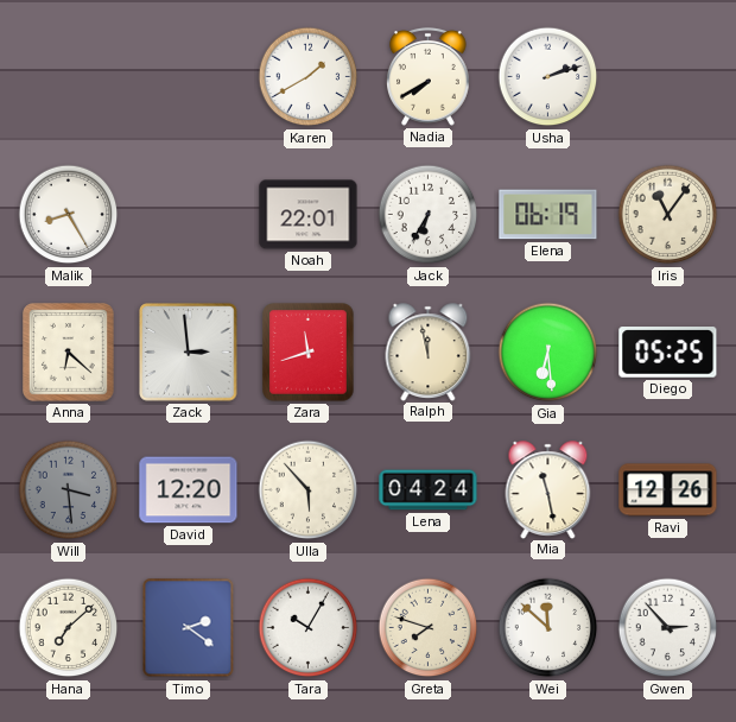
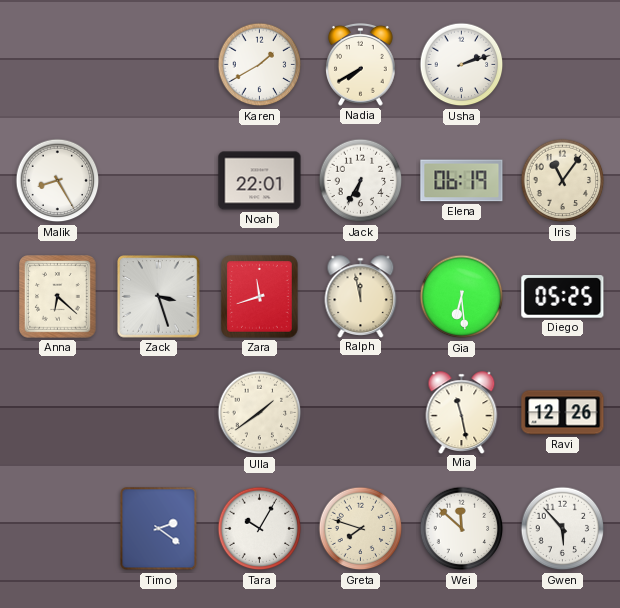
Zack: 2:59 -> 3:27 (159, 297)
Will: 3:29 -> none (69, 490)
David: 12:20 -> none (189, 490)
Ulla: 5:53 -> 1:39 (260, 413)
Lena: 04:24 -> none (429, 490)
Hana: 7:08 -> none (69, 628)
Gwen: 2:53 -> 5:53 (563, 529)
